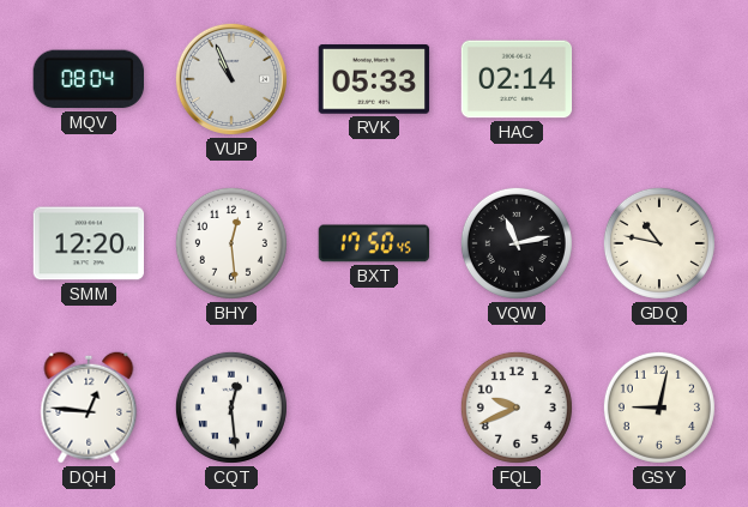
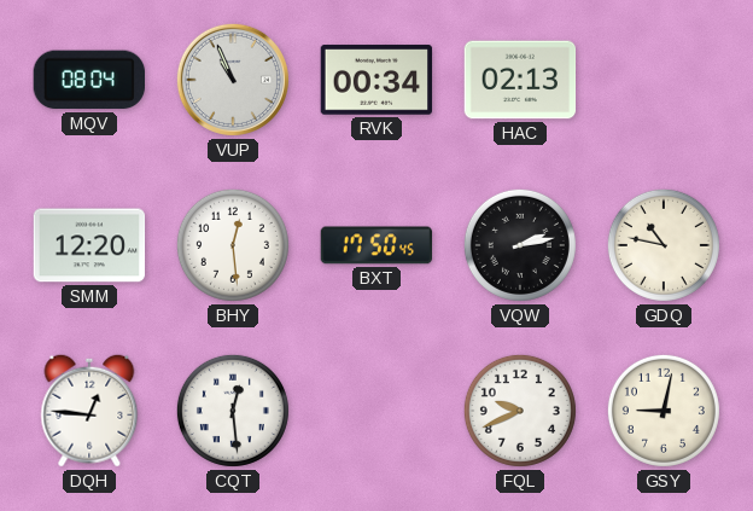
RVK: 05:33 -> 00:34 (376, 80)
HAC: 02:14 -> 02:13 (520, 80)
VQW: 11:13 -> 2:13 (520, 245)
